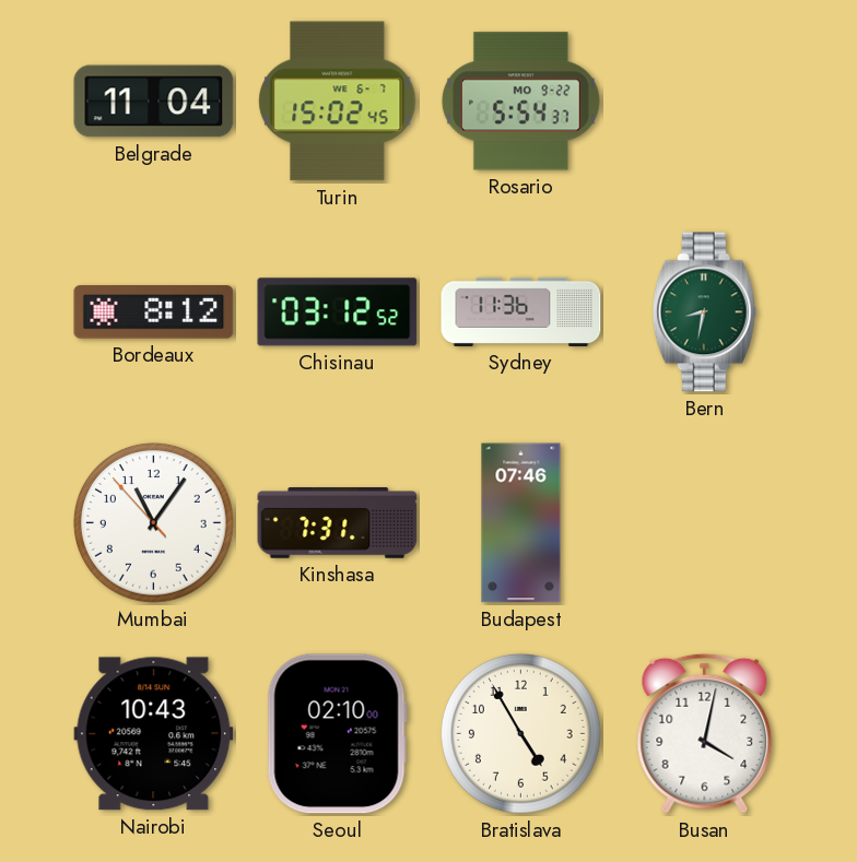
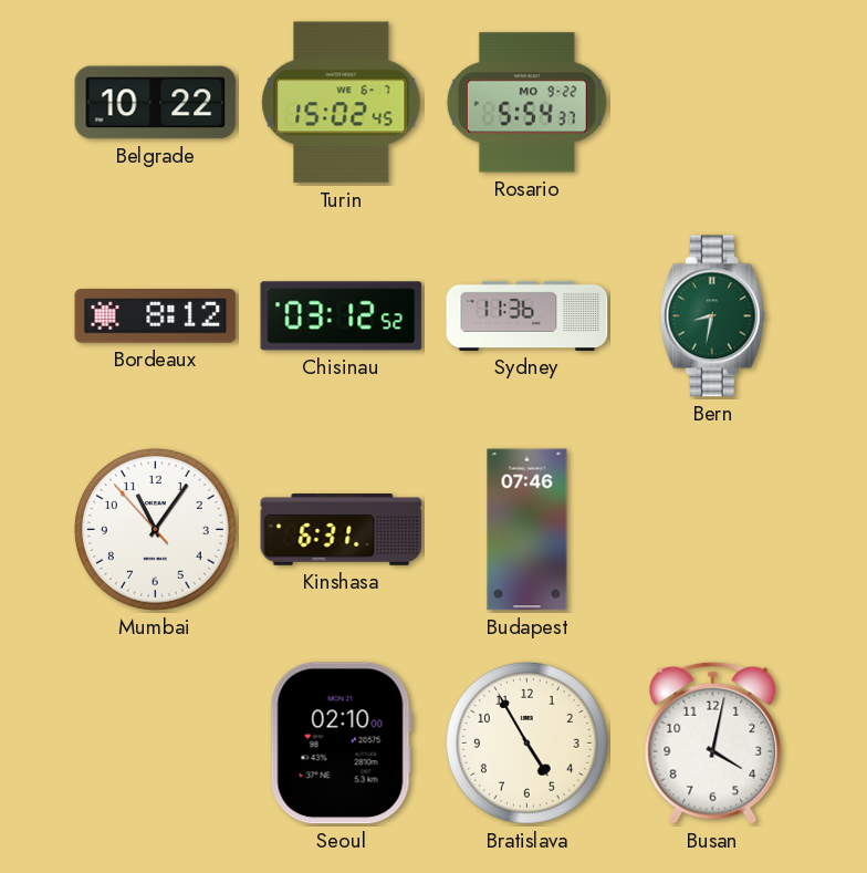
Belgrade: 11:04 -> 10:22 (156, 103)
Kinshasa: 7:31 -> 6:31 (342, 530)
Nairobi: 10:43 -> none (154, 734)
